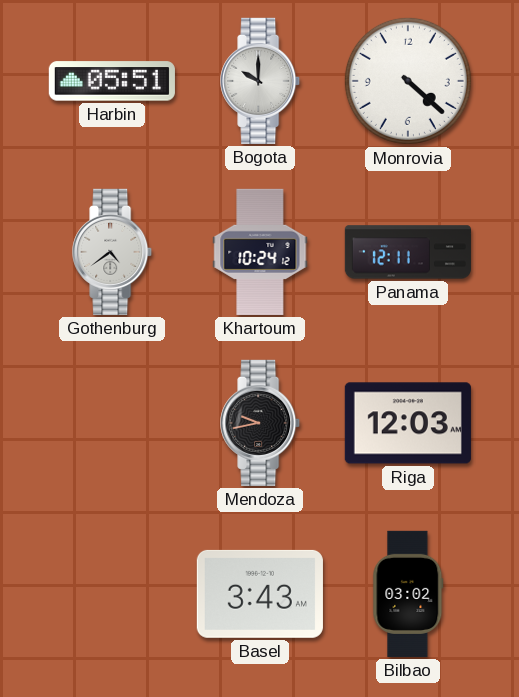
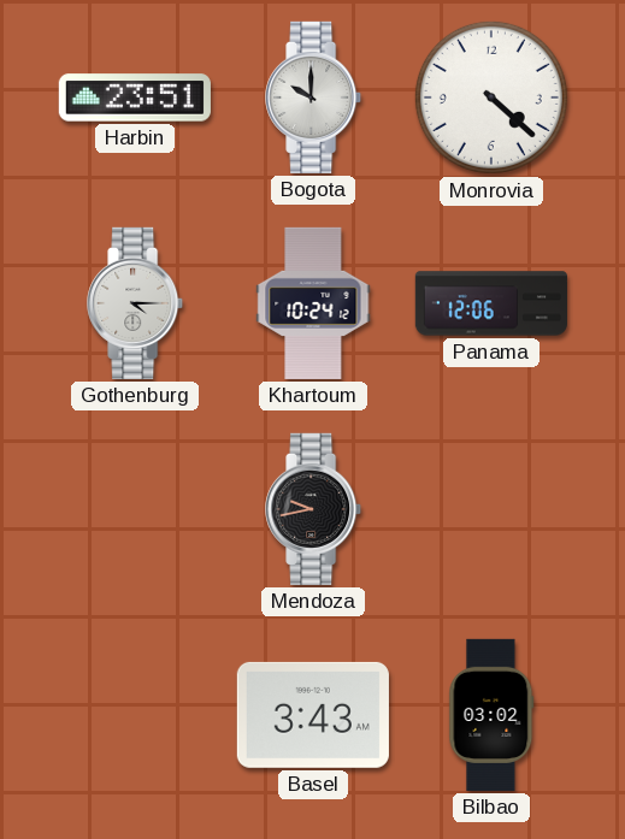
Harbin: 05:51 -> 23:51 (135, 98)
Gothenburg: 4:39 -> 4:15 (136, 303)
Panama: 12:11 -> 12:06 (491, 303)
Riga: 12:03 -> none (408, 423)
